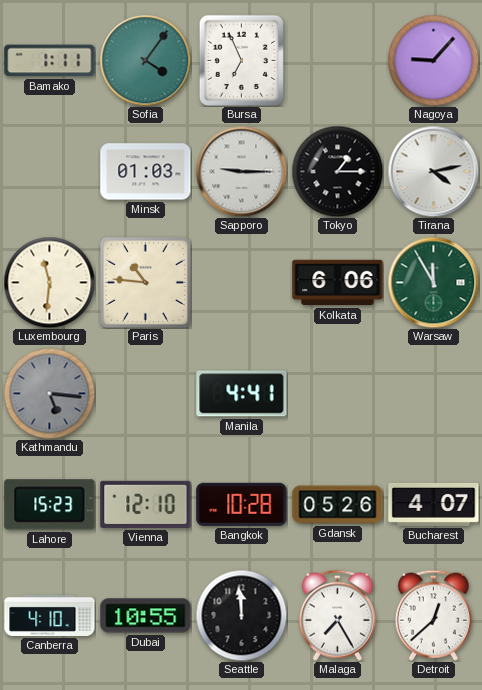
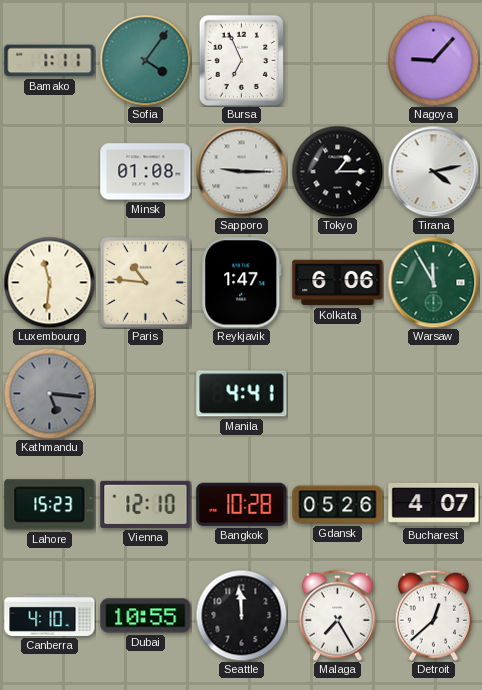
Minsk: 01:03 -> 01:08 (146, 172)
Reykjavik: none -> 1:47 (242, 283)
